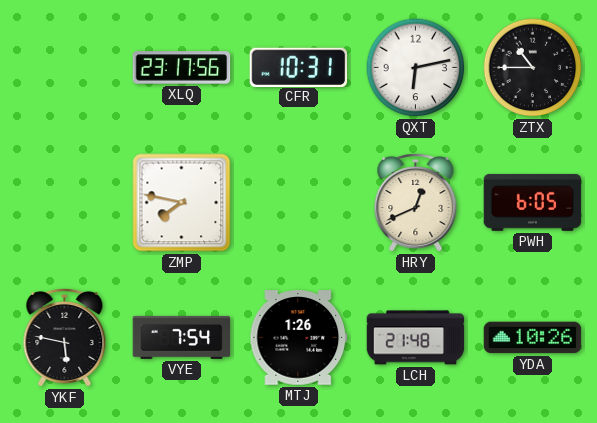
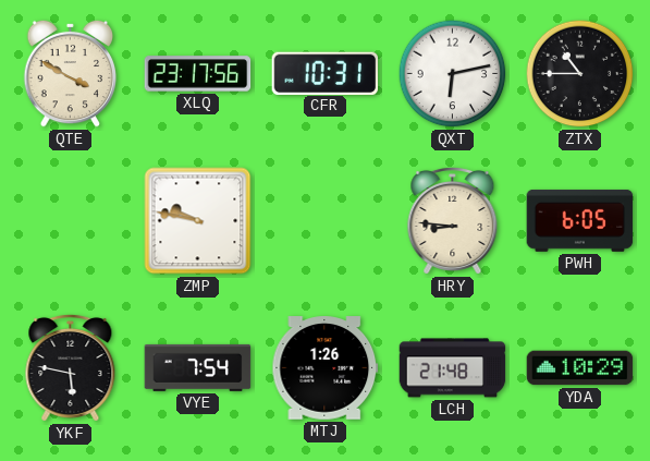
QTE: none -> 3:50 (71, 73)
ZMP: 7:47 -> 9:47 (198, 221)
HRY: 12:41 -> 8:46 (453, 220)
YDA: 10:26 -> 10:29 (580, 368)
